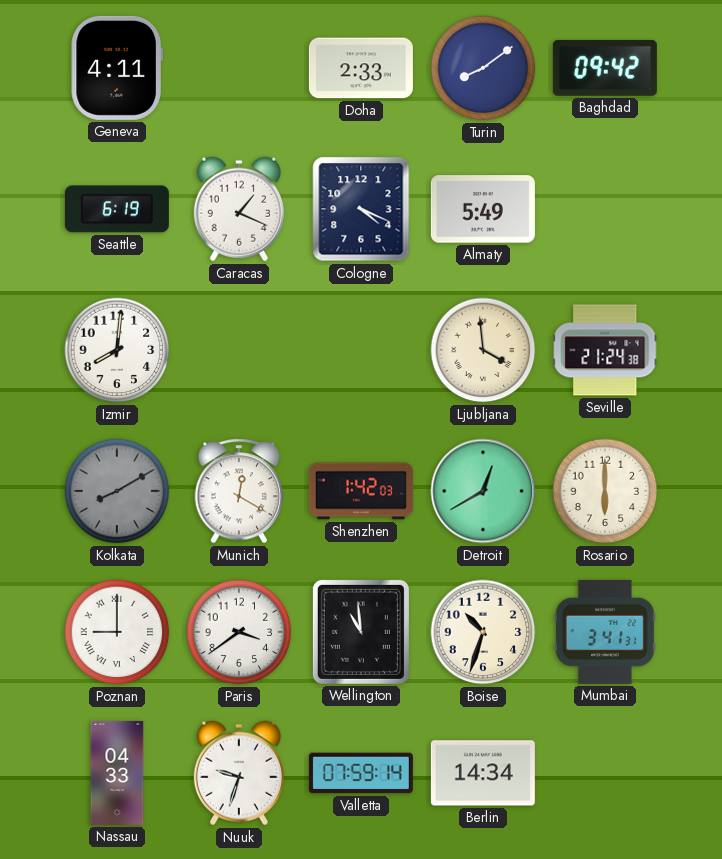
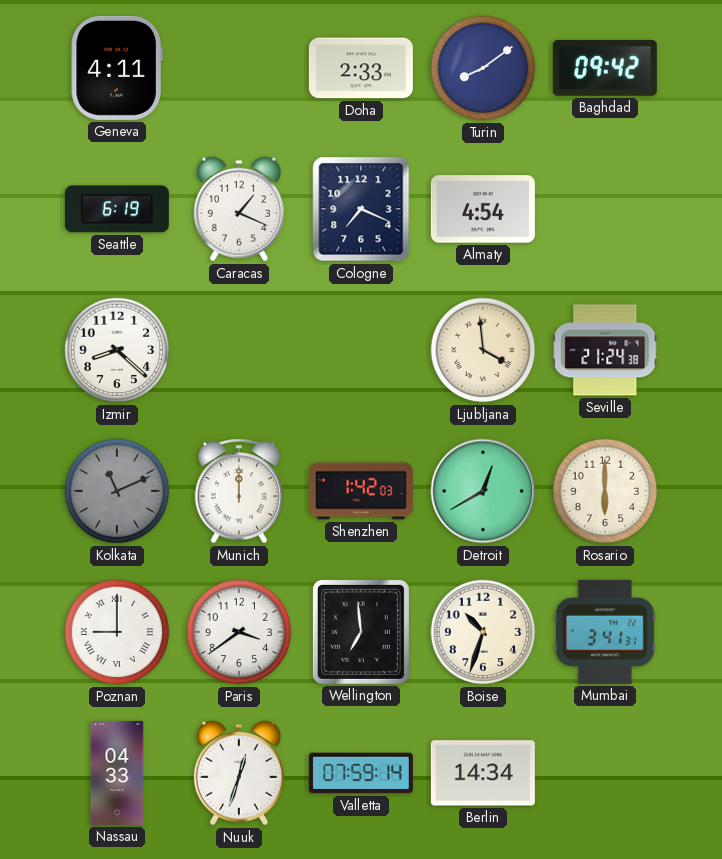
Cologne: 4:19 -> 7:19 (361, 209)
Almaty: 5:49 -> 4:54 (483, 209)
Izmir: 8:01 -> 8:22 (117, 350)
Kolkata: 8:10 -> 11:11 (117, 491)
Munich: 12:20 -> 12:00 (239, 491)
Wellington: 10:59 -> 6:59 (361, 632)
Nuuk: 9:33 -> 12:33 (239, 773)
